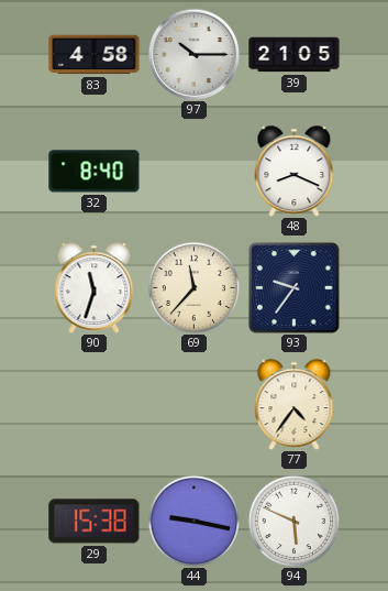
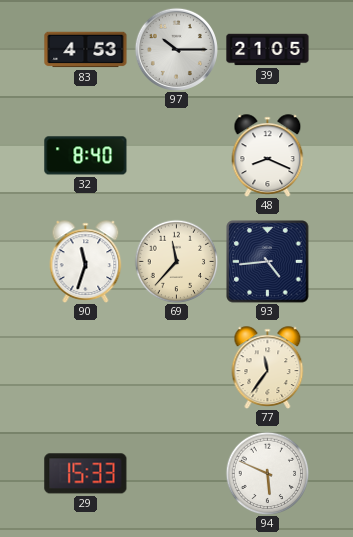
83: 4:58 -> 4:53 (86, 50)
93: 9:36 -> 4:44 (268, 262)
77: 4:36 -> 11:36 (268, 368)
29: 15:38 -> 15:33 (86, 474)
44: 9:17 -> none (193, 521)
